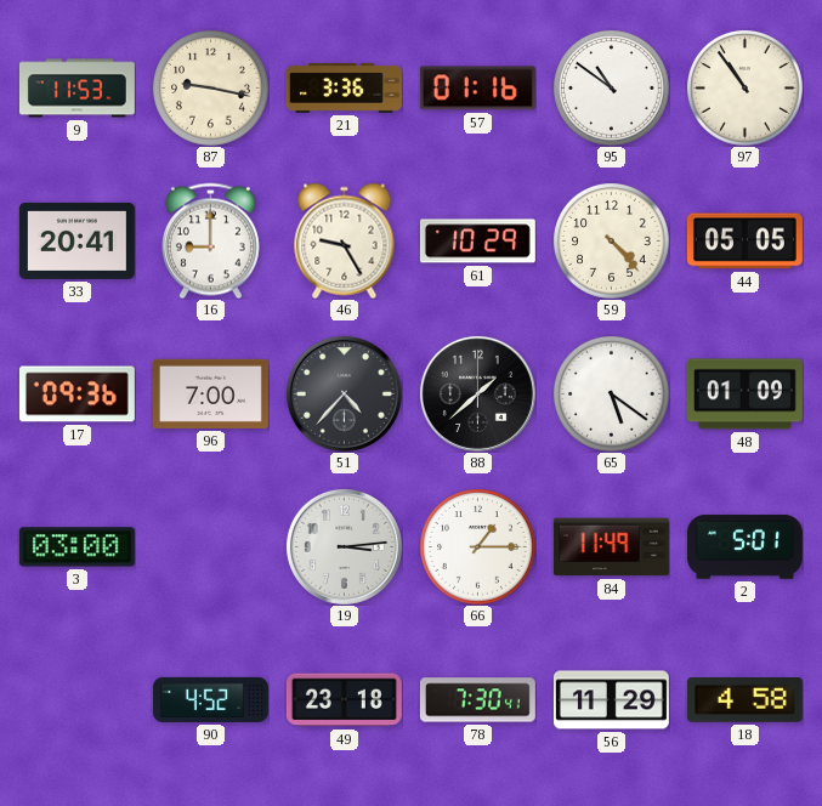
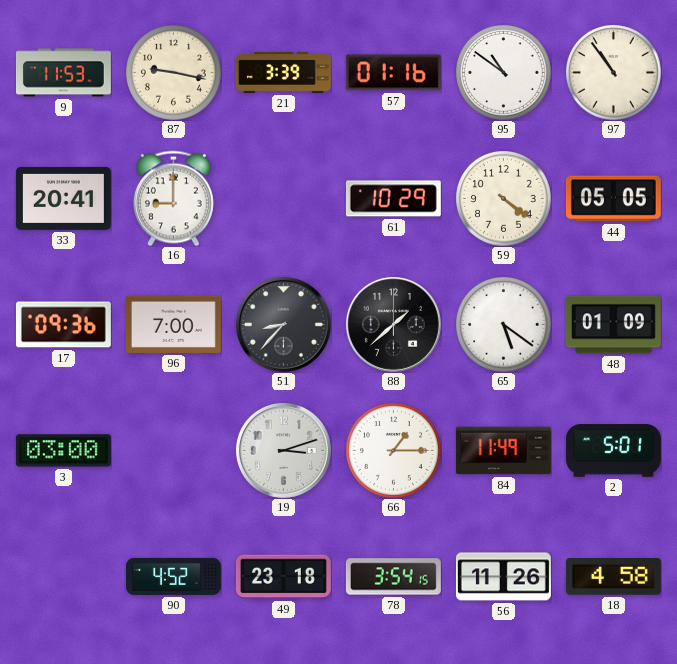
21: 3:36 -> 3:39 (283, 72)
46: 9:25 -> none (345, 240)
59: 4:23 -> 4:21 (504, 199)
51: 4:37 -> 8:37 (283, 324)
19: 3:14 -> 3:12 (283, 450)
78: 7:30 -> 3:54 (393, 577)
56: 11:29 -> 11:26 (503, 577)
